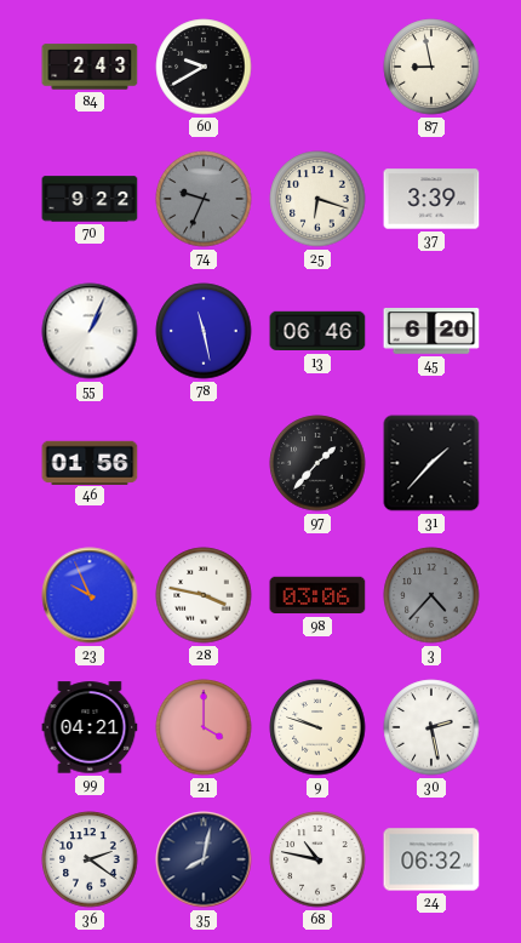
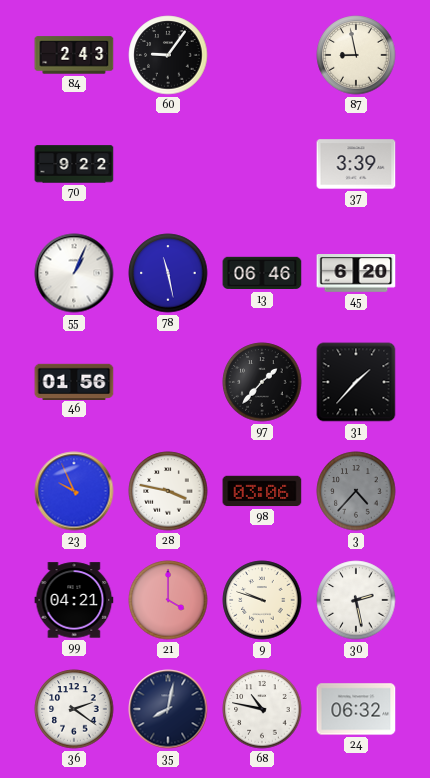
60: 9:40 -> 9:06 (168, 55)
74: 9:34 -> none (204, 199)
25: 6:18 -> none (317, 199)
